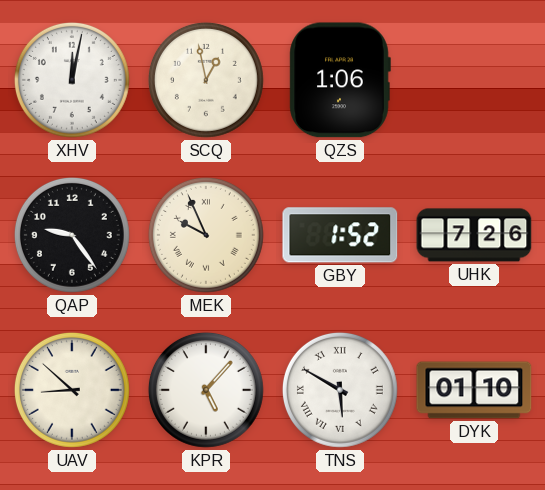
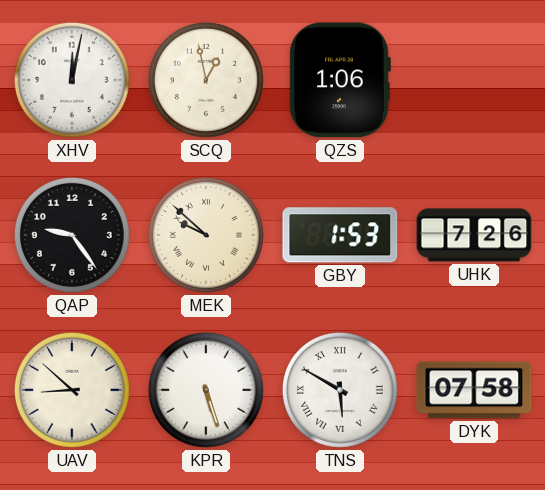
MEK: 9:56 -> 9:52 (206, 235)
GBY: 1:52 -> 1:53 (340, 235)
KPR: 5:07 -> 5:27 (206, 390)
DYK: 01:10 -> 07:58 (474, 390)
